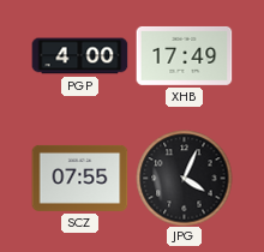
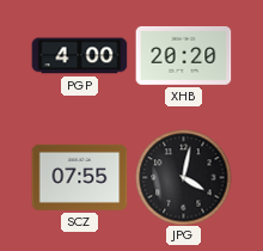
XHB: 17:49 -> 20:20 (183, 55)
JPG: 4:04 -> 4:02 (183, 177)
